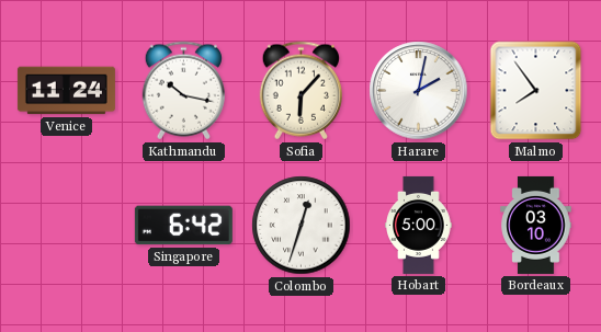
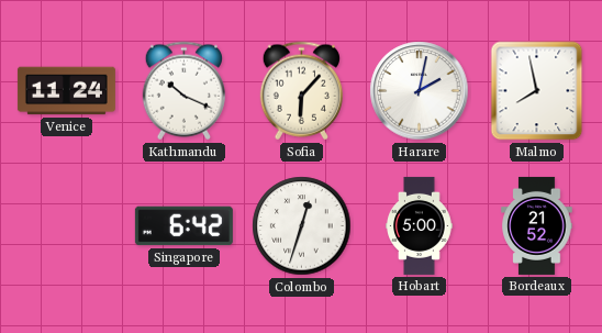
Kathmandu: 10:17 -> 10:19 (183, 91)
Malmo: 7:54 -> 7:58 (537, 91)
Bordeaux: 03:10 -> 21:52 (537, 225)
